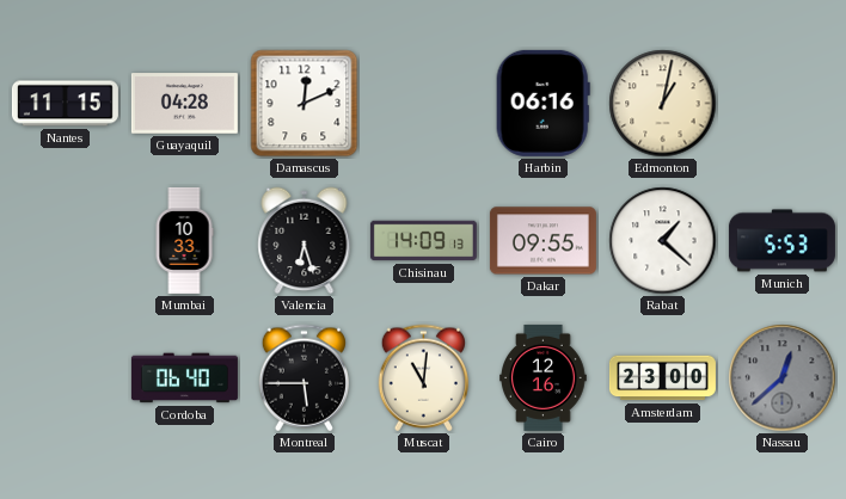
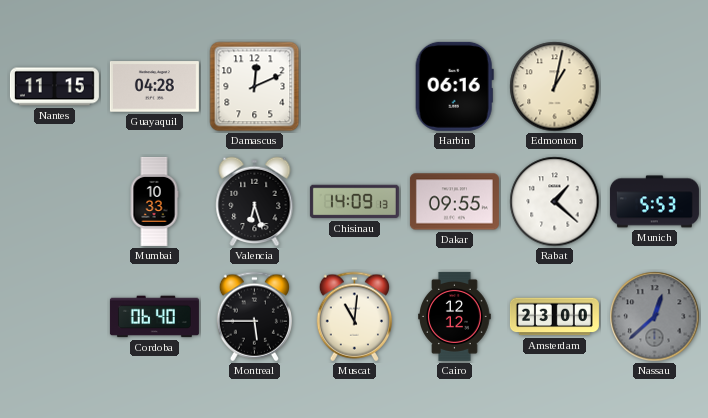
Cairo: 12:16 -> 12:12 (455, 316)
